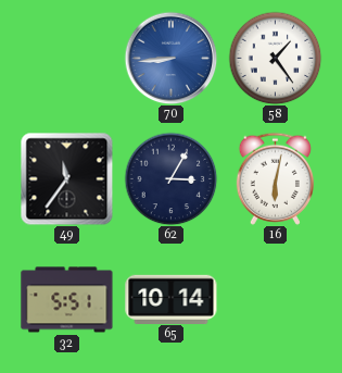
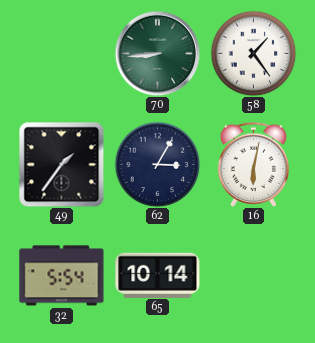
70 dial: blue -> green (157, 53)
49: 11:36 -> 1:36 (61, 164)
32: 5:51 -> 5:54 (62, 276)
